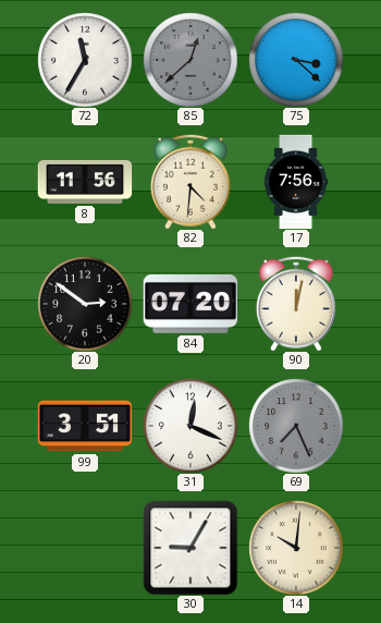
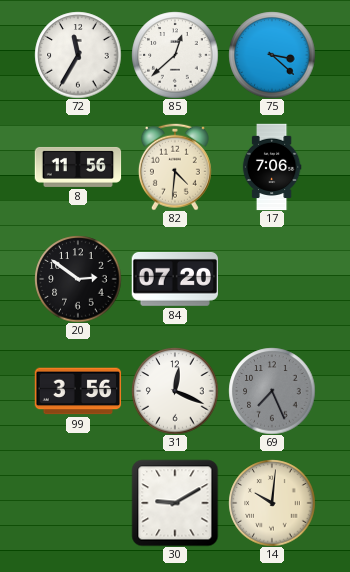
85 dial: grey -> white (175, 55)
17: 7:56 -> 7:06 (272, 167)
90: 12:02 -> none (296, 304)
99: 3:51 -> 3:56 (78, 391)
30: 9:05 -> 9:10 (175, 503)
